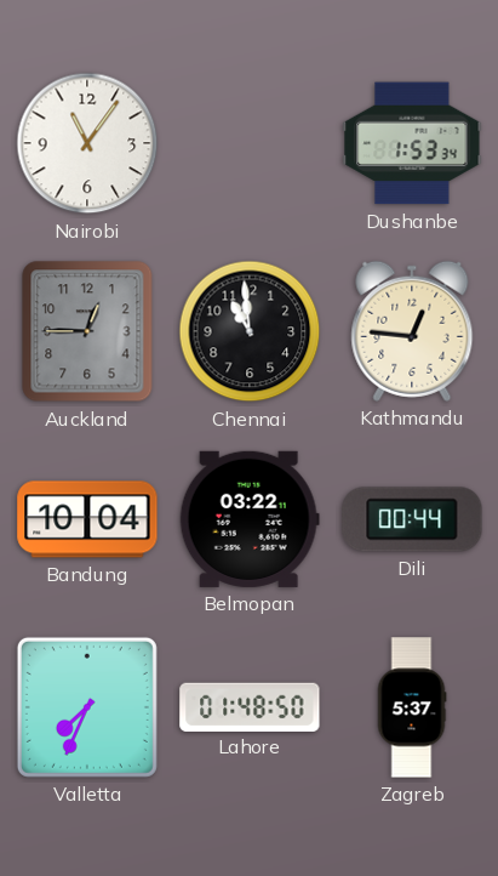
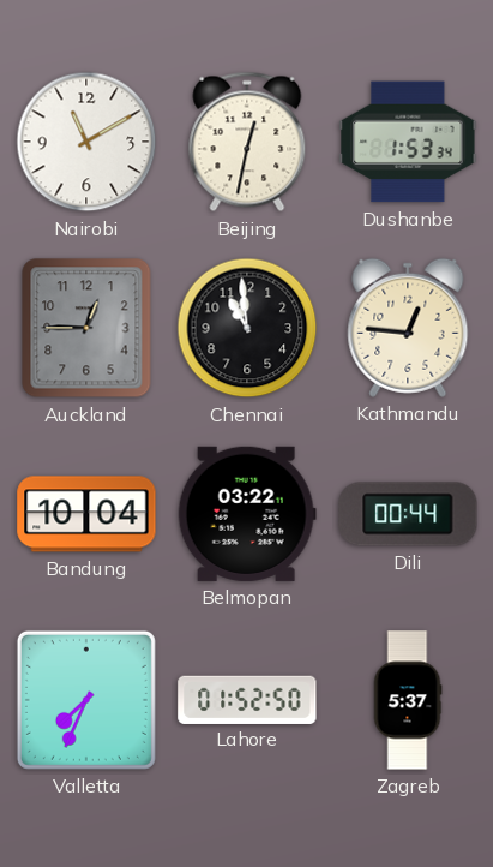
Nairobi: 11:06 -> 11:10 (86, 142)
Beijing: none -> 12:32 (247, 142)
Lahore: 01:48 -> 01:52 (247, 699)
